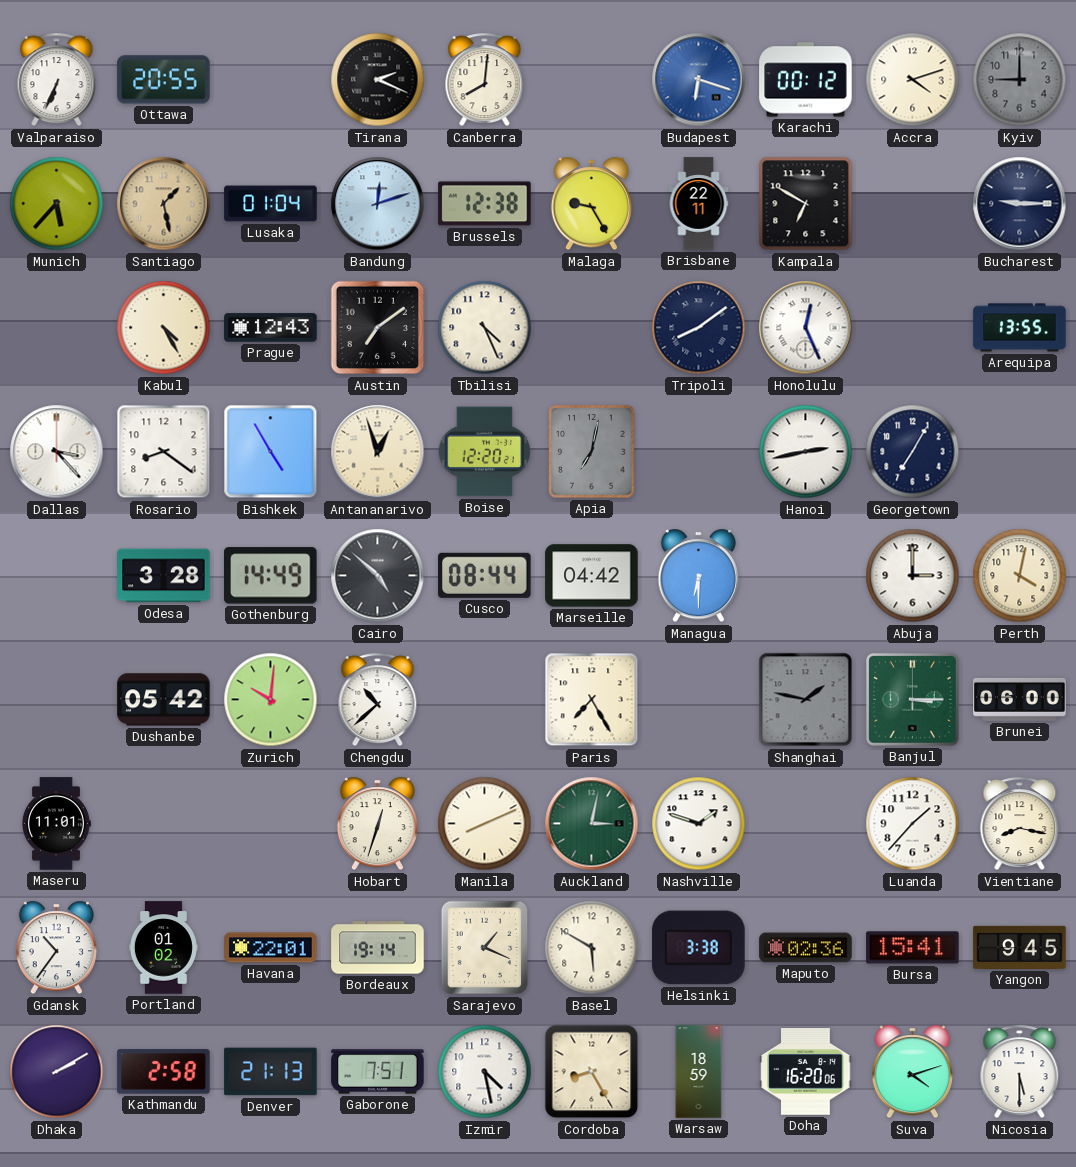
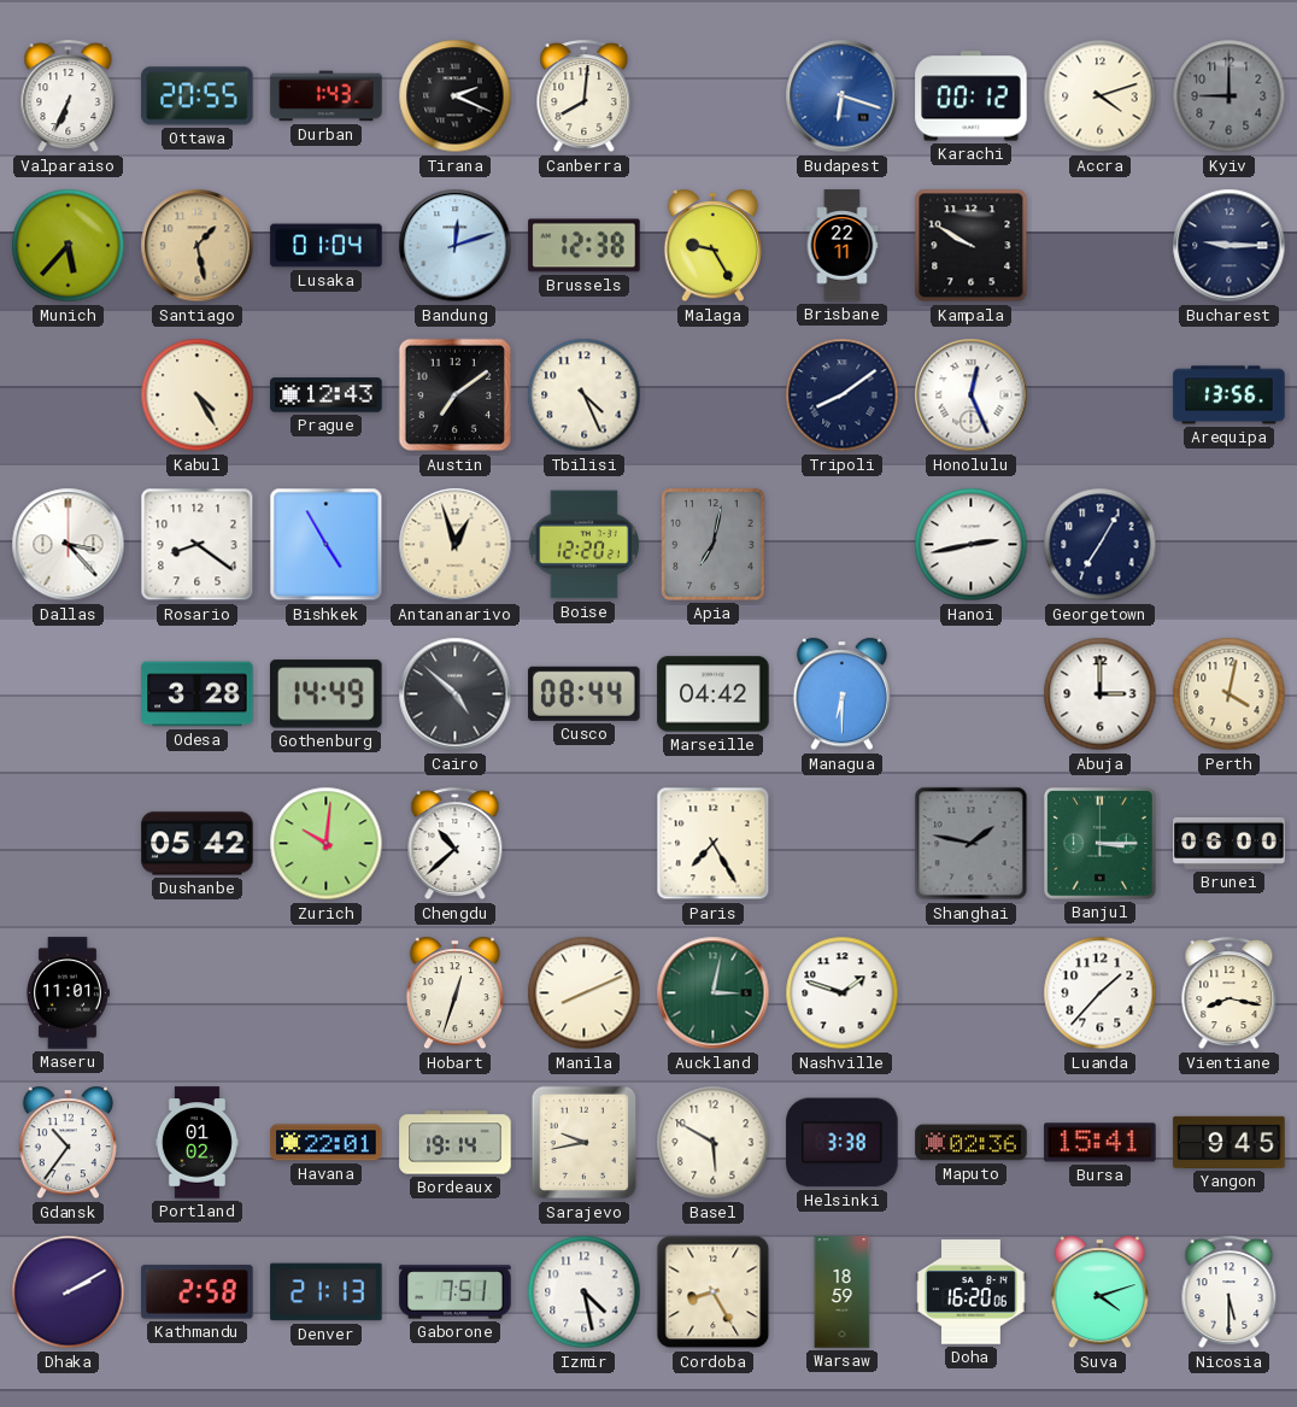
Durban: none -> 1:43 (327, 96)
Kampala: 6:50 -> 9:50 (972, 246)
Arequipa: 13:55 -> 13:56 (1229, 395)
Sarajevo: 1:19 -> 9:43 (585, 1143)
